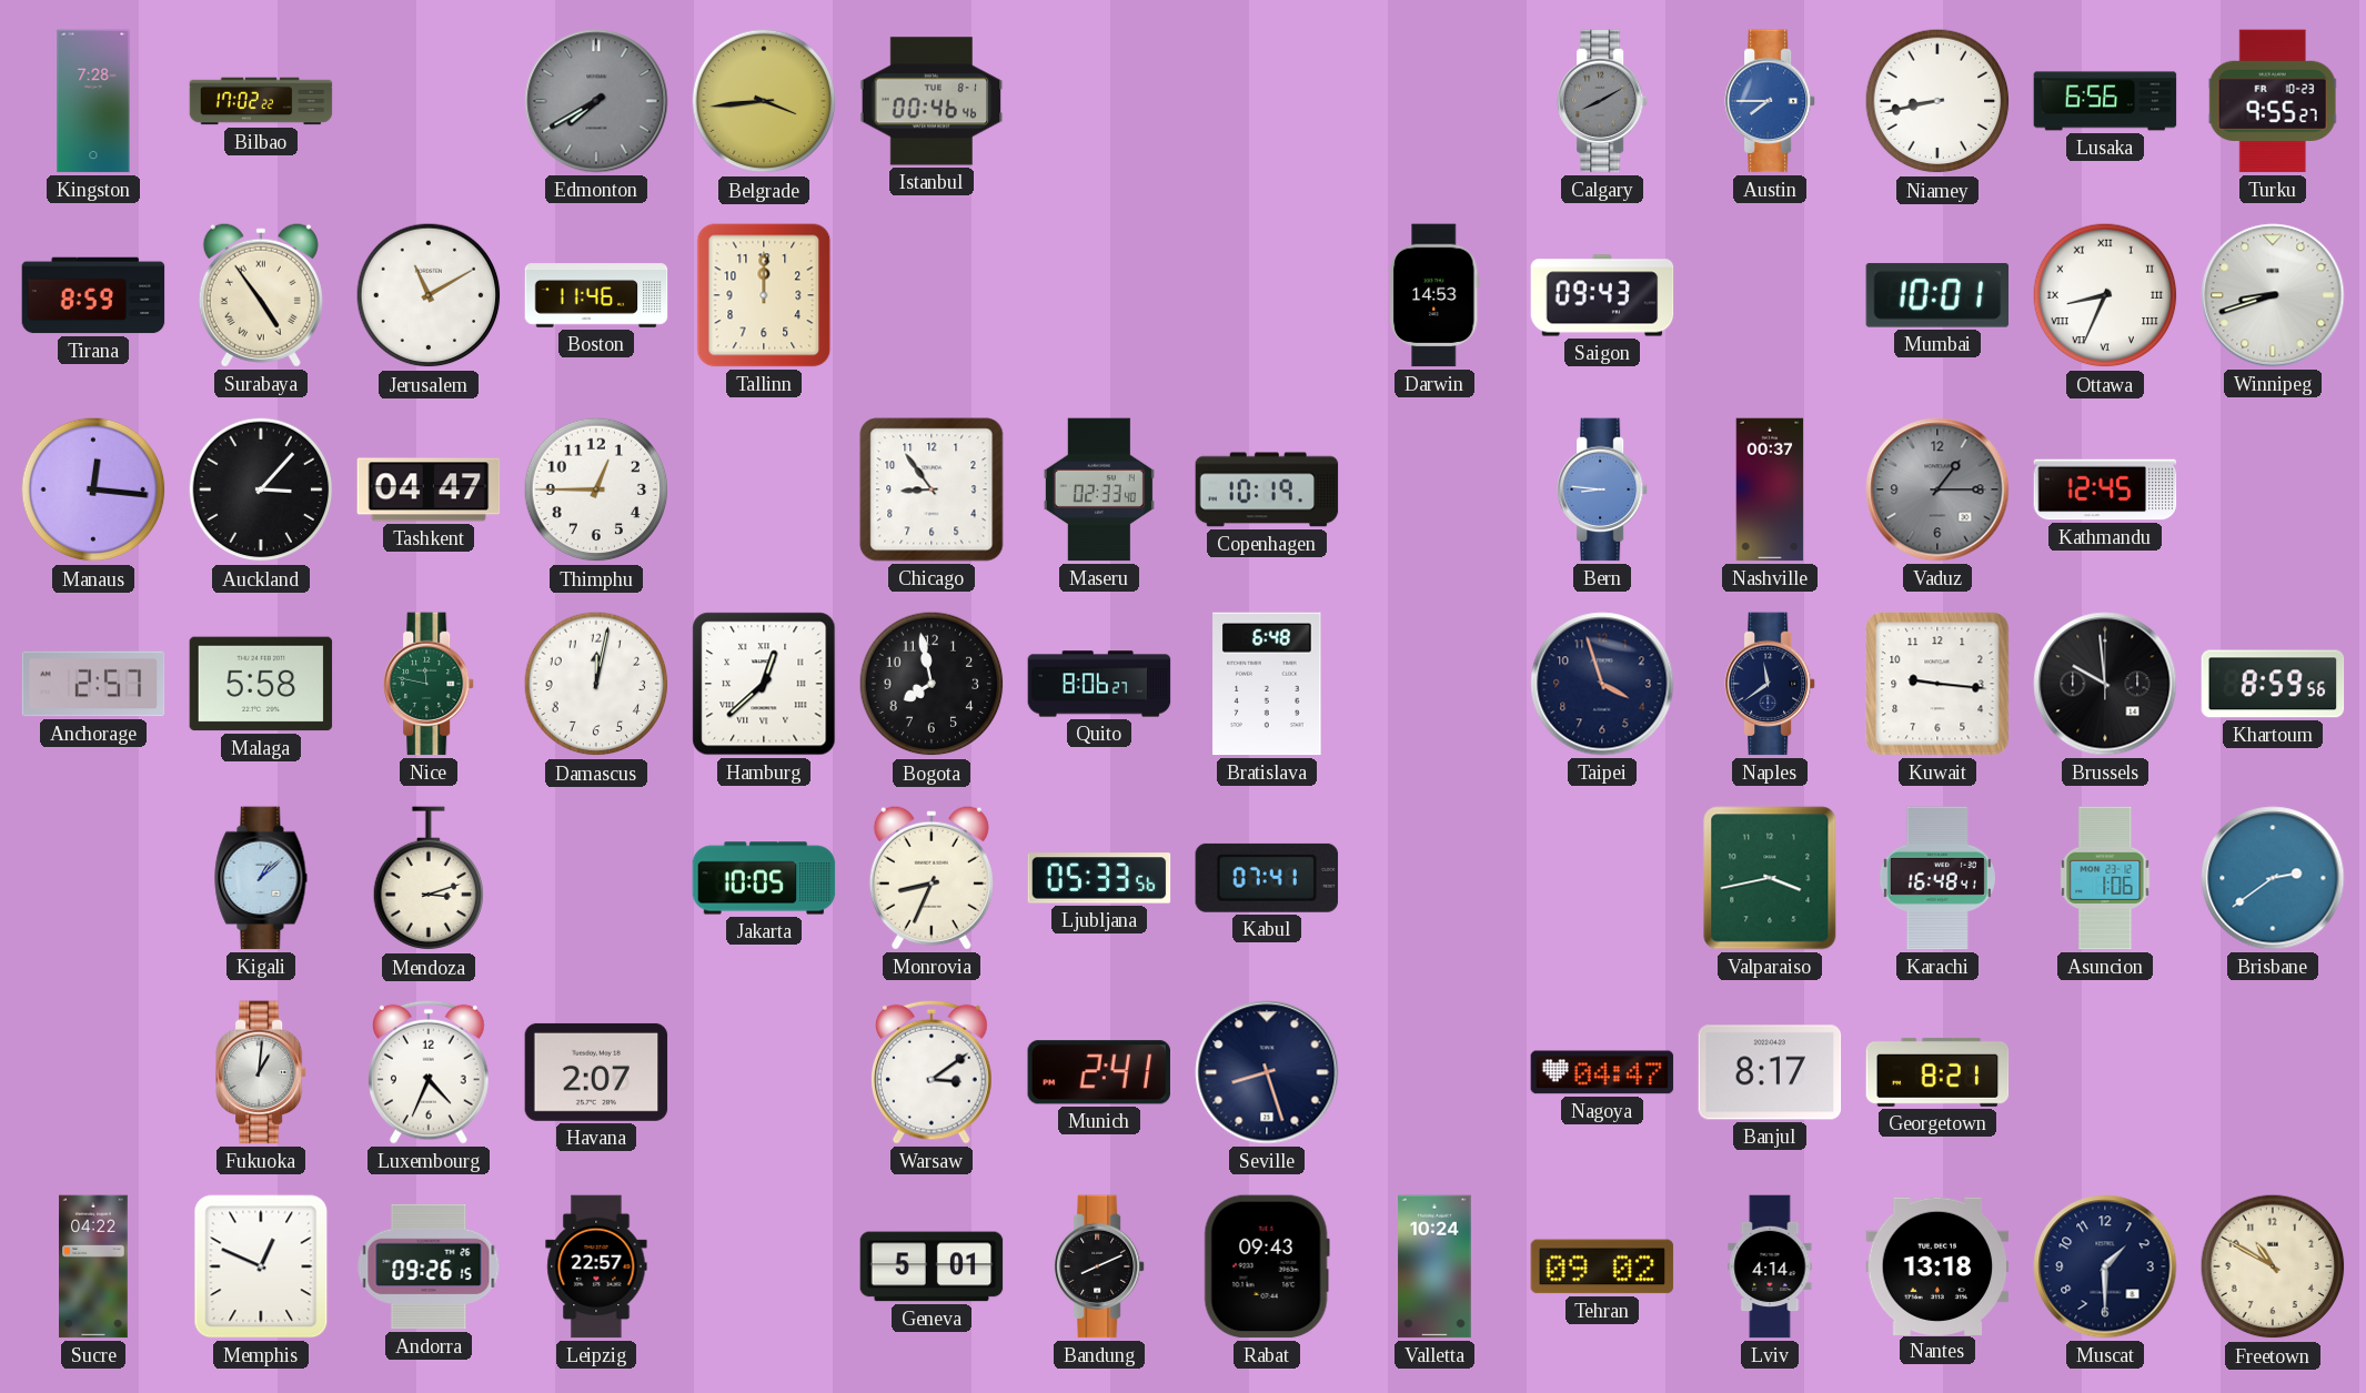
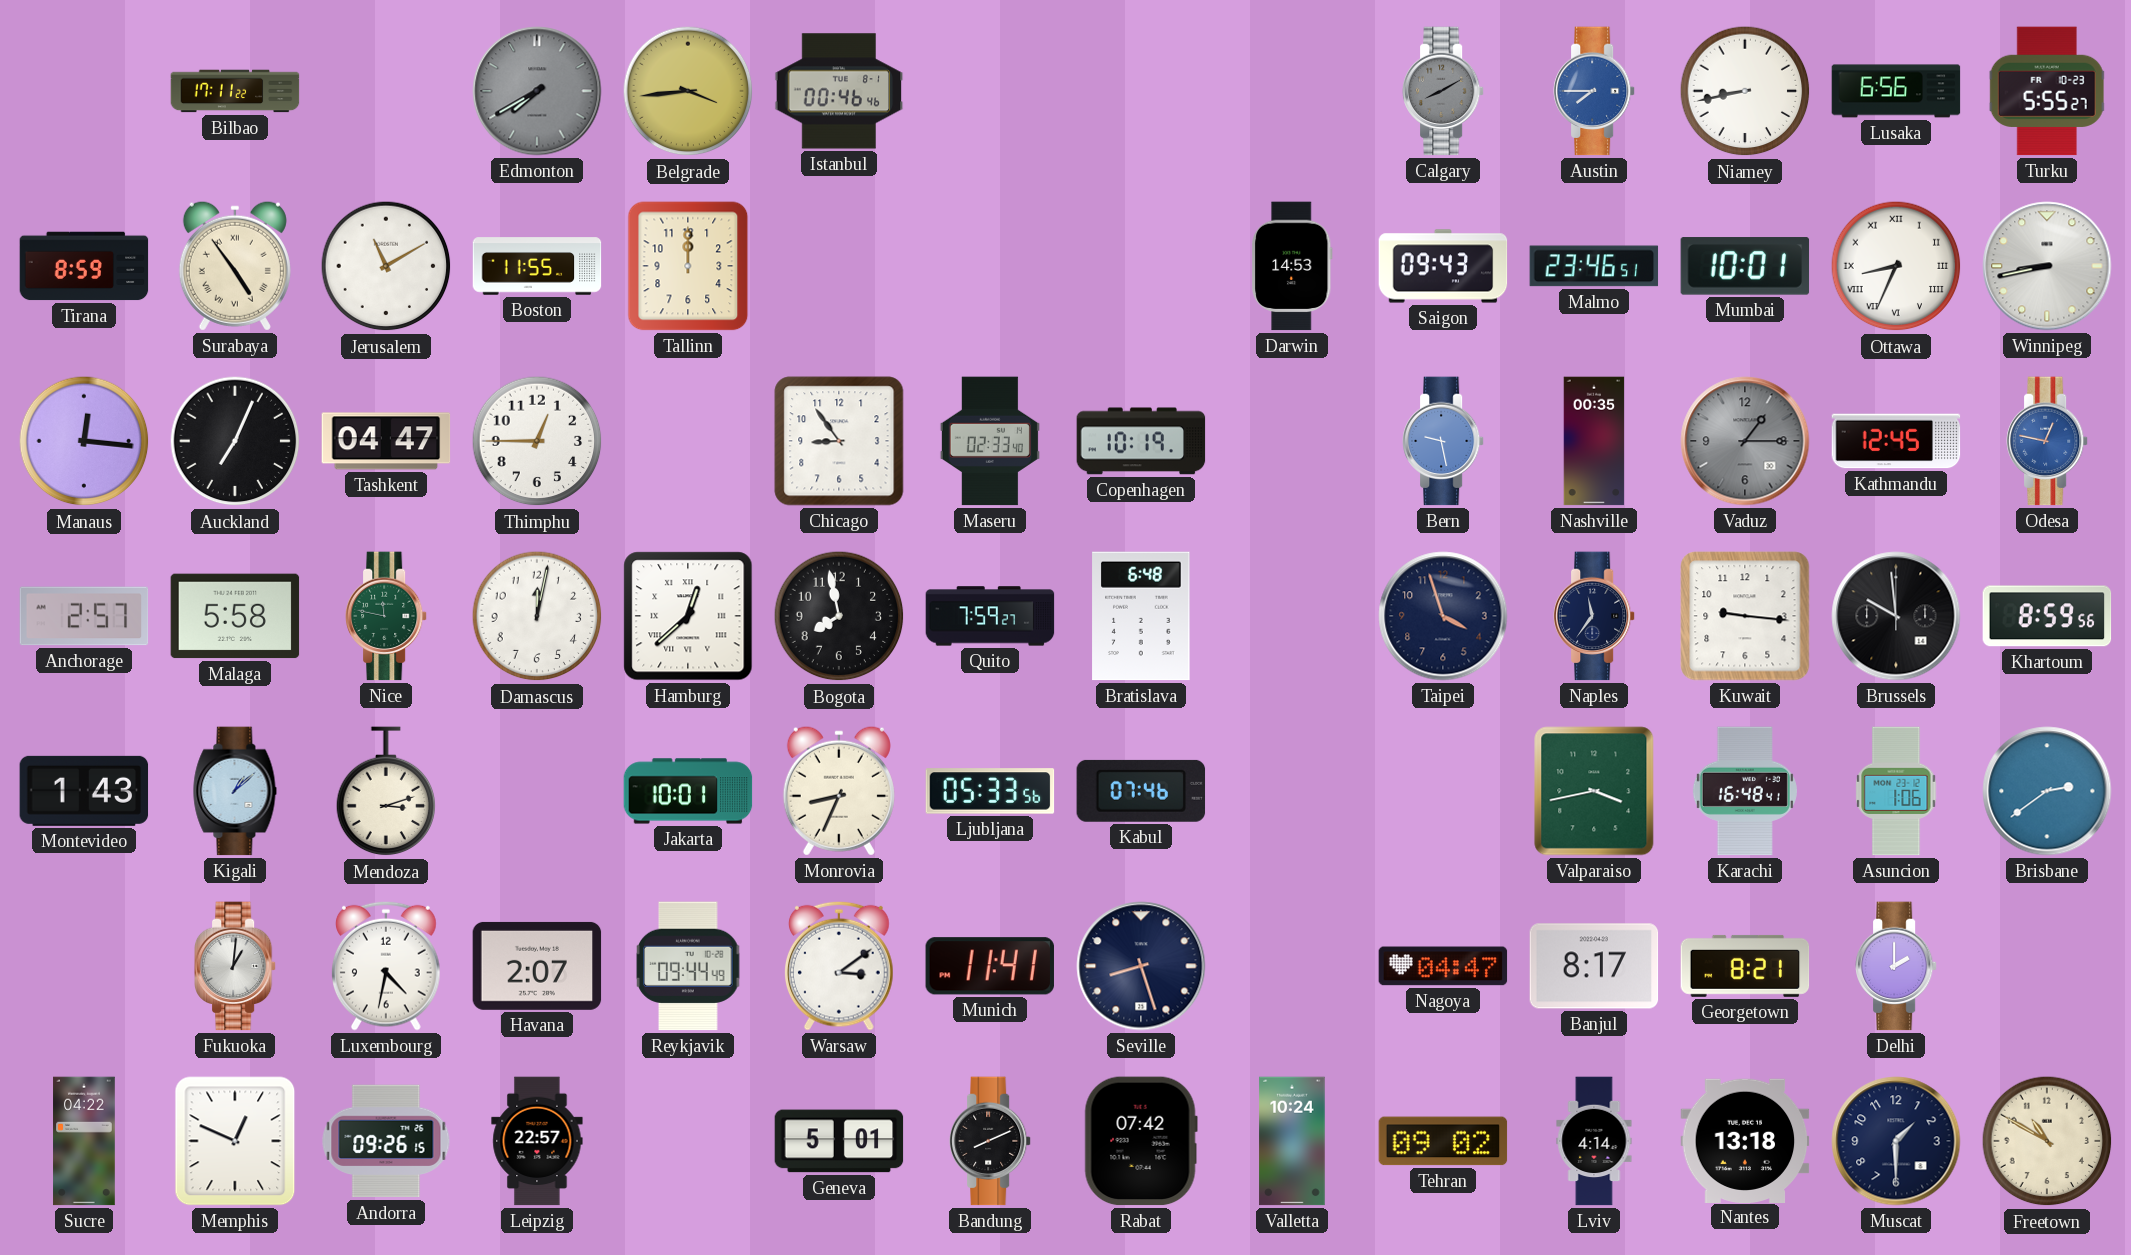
Kingston: 7:28 -> none (93, 101)
Bilbao: 17:02 -> 17:11 (235, 91)
Turku: 9:55 -> 5:55 (2047, 91)
Boston: 11:46 -> 11:55 (537, 266)
Malmo: none -> 23:46 (1594, 266)
Winnipeg: 8:42 -> 8:43 (2047, 266)
Auckland: 3:07 -> 7:04 (235, 441)
Bern: 8:46 -> 9:28 (1444, 441)
Nashville: 00:37 -> 00:35 (1594, 441)
Odesa: none -> 12:47 (2048, 441)
Quito: 8:06 -> 7:59 (990, 616)
Naples: 11:39 -> 11:36 (1595, 616)
Montevideo: none -> 1:43 (84, 791)
Jakarta: 10:05 -> 10:01 (688, 791)
Kabul: 07:41 -> 07:46 (1141, 791)
Luxembourg: 4:34 -> 4:32 (387, 966)
Reykjavik: none -> 09:44 (688, 966)
Munich: 2:41 -> 11:41 (990, 966)
Delhi: none -> 2:00 (1897, 966)
Rabat: 09:43 -> 07:42 (1141, 1141)
